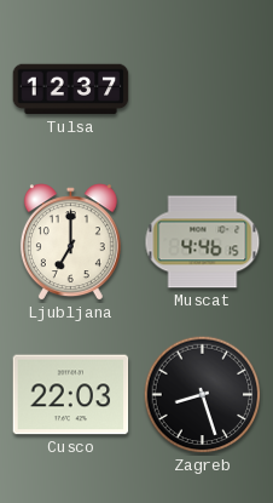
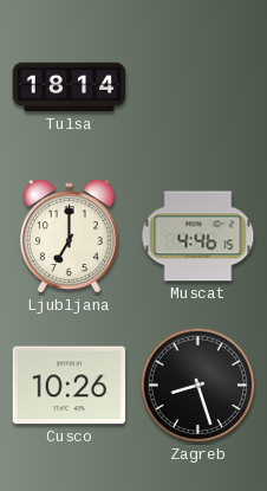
Tulsa: 12:37 -> 18:14 (70, 88)
Cusco: 22:03 -> 10:26 (70, 386)
